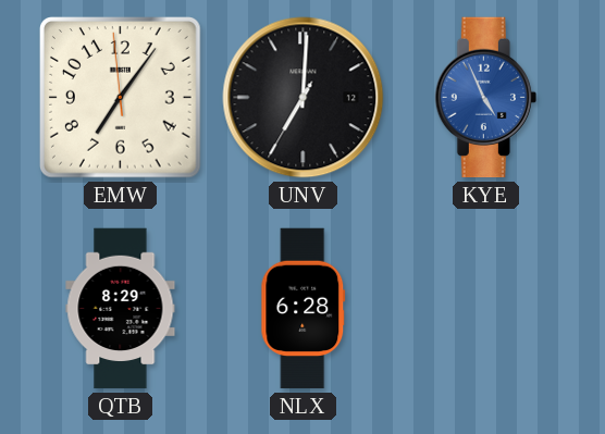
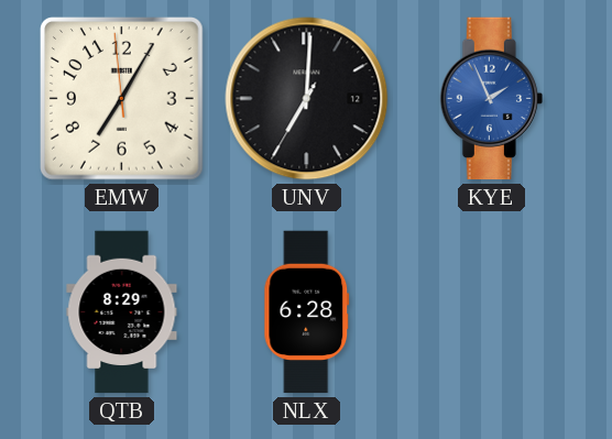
EMW: 7:05 -> 7:04 (122, 99)
KYE: 4:56 -> 1:56 (491, 99)
